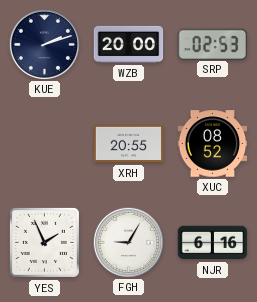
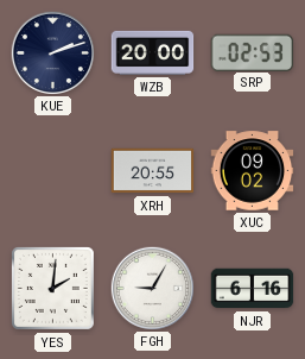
XUC: 08:52 -> 09:02 (253, 171)
YES: 1:56 -> 2:01 (52, 288)
